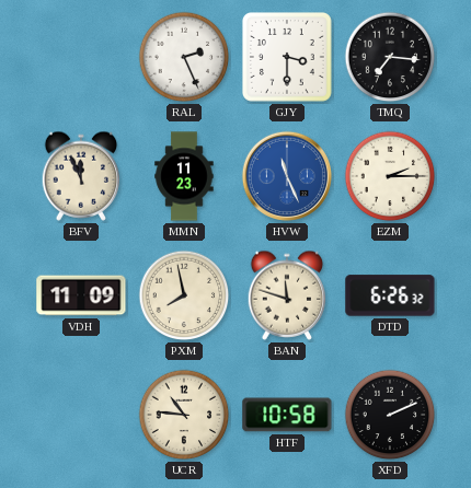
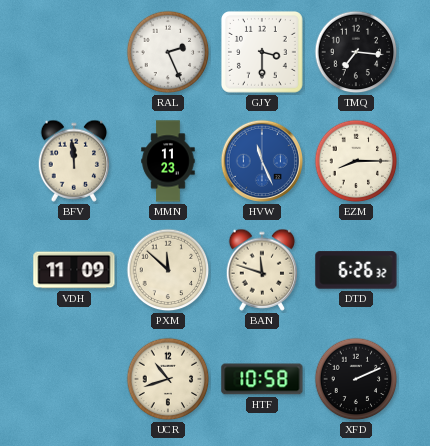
BFV: 11:56 -> 11:59 (74, 161)
EZM: 2:15 -> 8:15 (356, 161)
PXM: 7:58 -> 11:52 (168, 270)
UCR: 10:46 -> 10:42 (168, 379)
